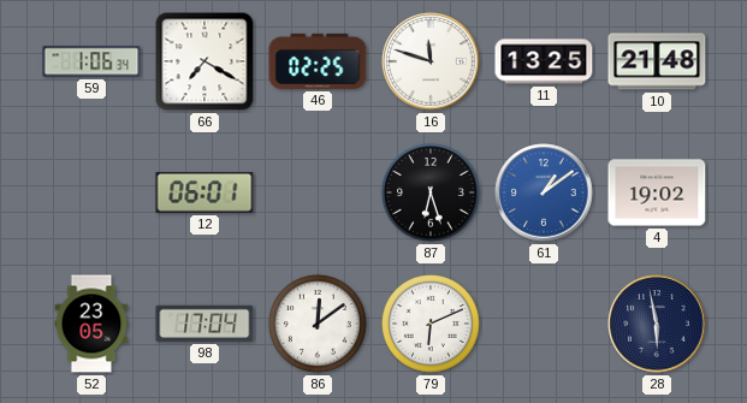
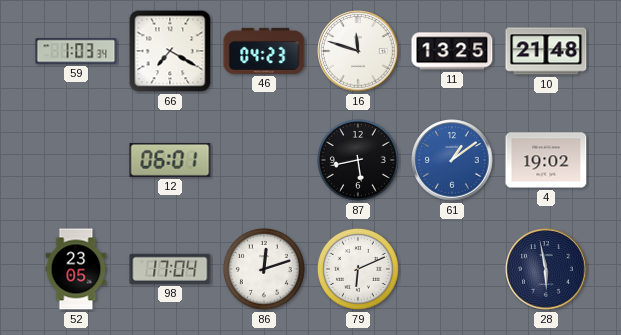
59: 1:06 -> 1:03 (76, 51)
46: 02:25 -> 04:23 (264, 51)
87: 6:27 -> 5:43 (358, 160)
86: 12:09 -> 12:12 (264, 269)
